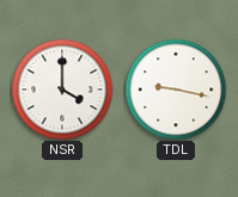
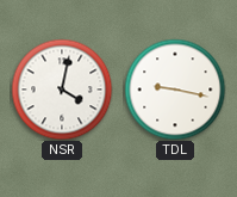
NSR: 4:00 -> 4:02 (62, 90)
